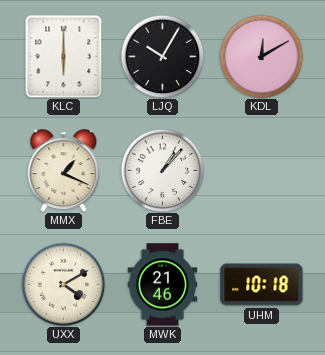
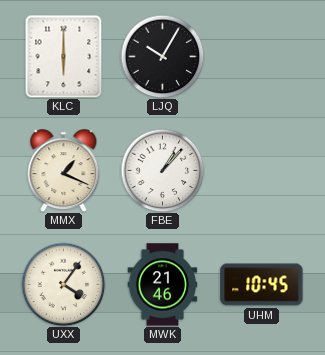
KDL: 12:10 -> none (261, 56)
UXX: 4:10 -> 4:06 (63, 284)
UHM: 10:18 -> 10:45 (262, 285)
